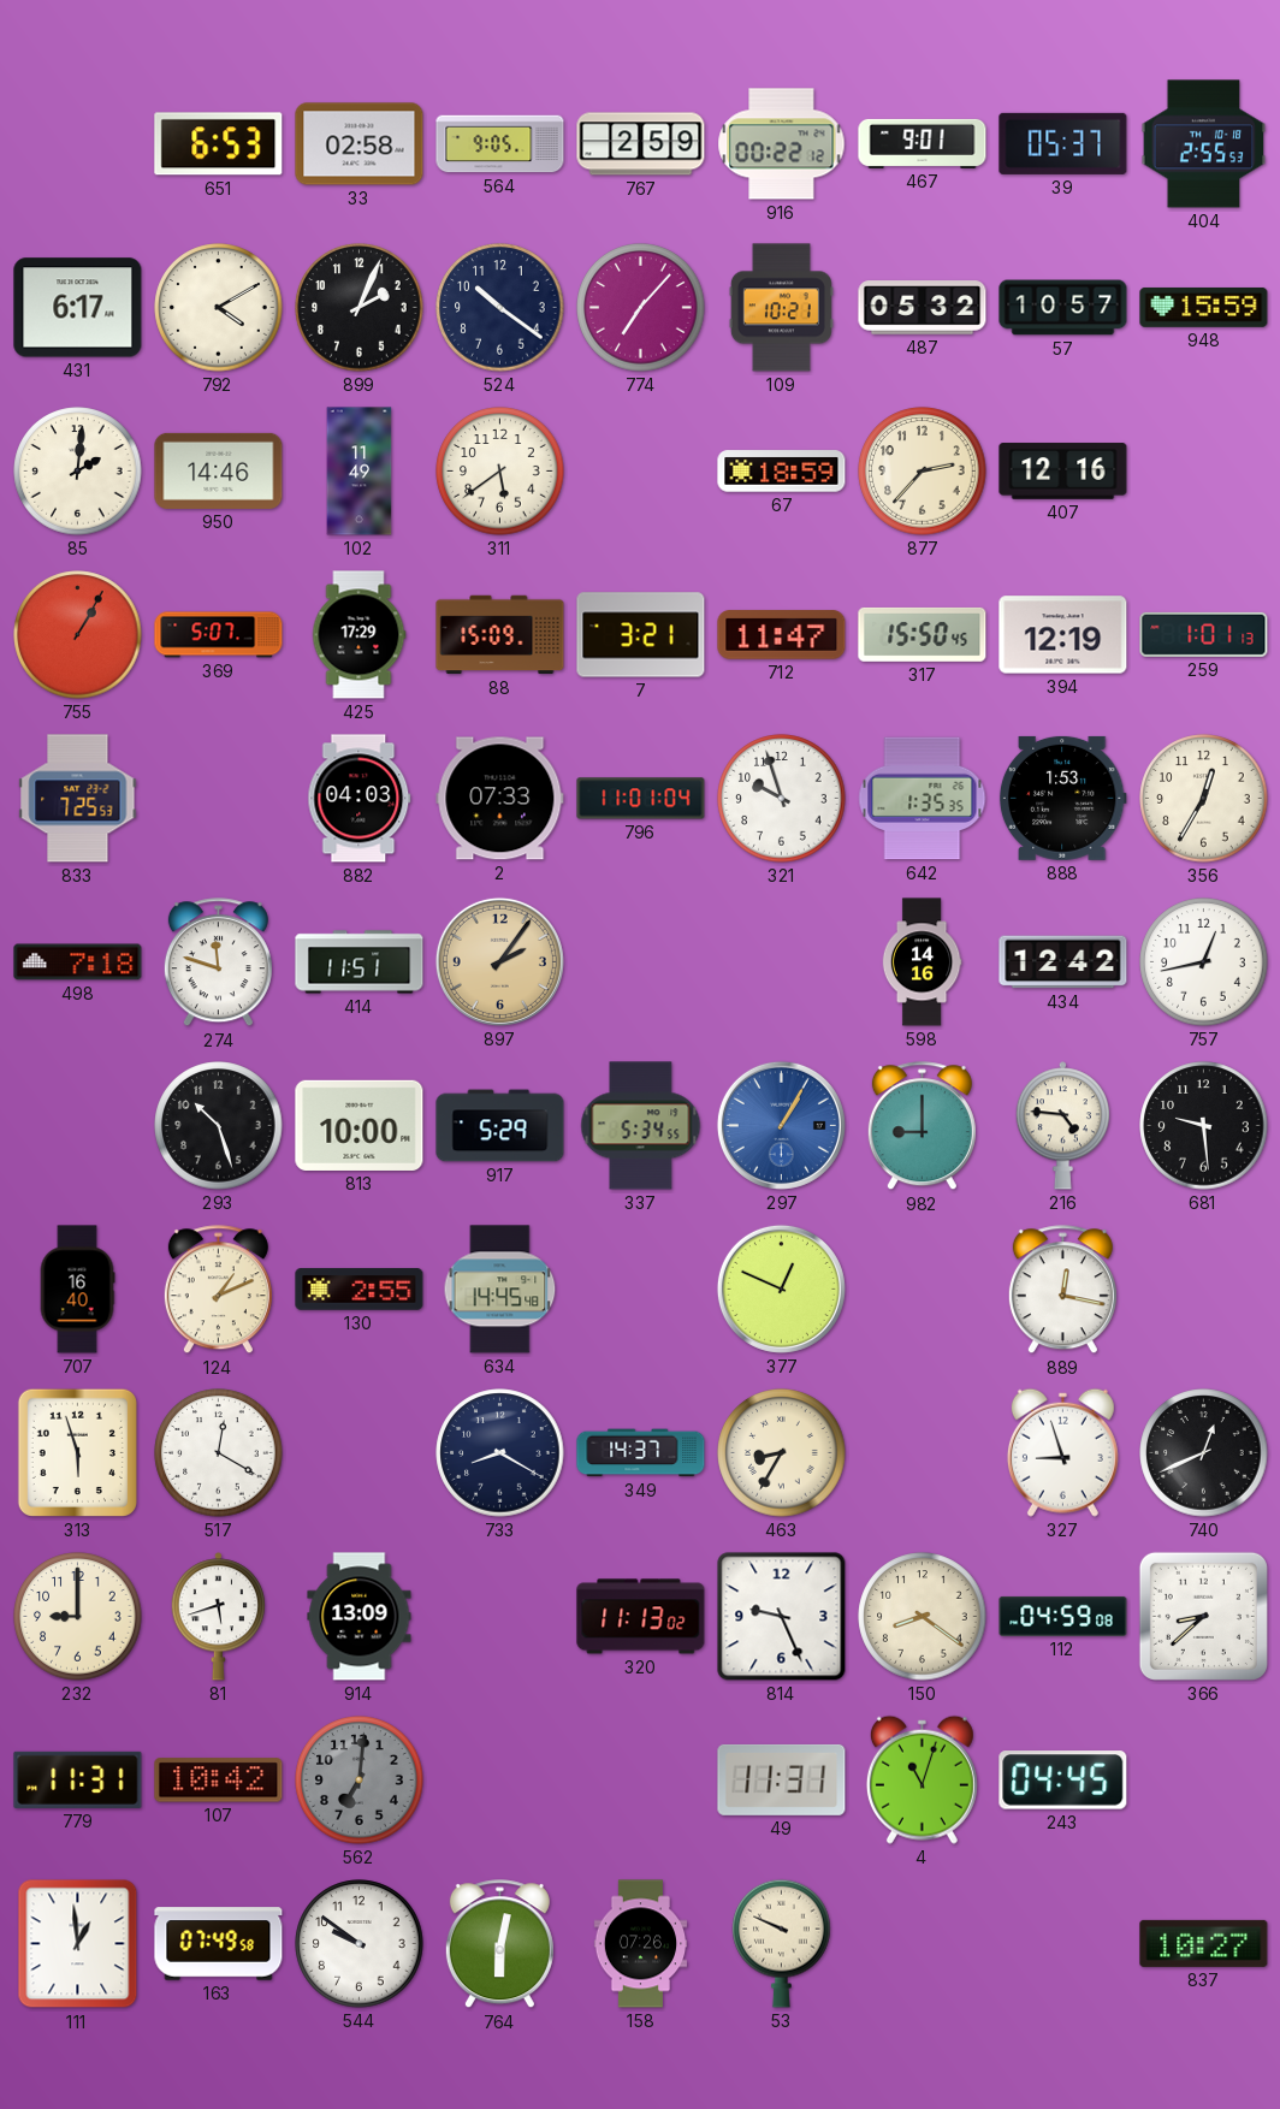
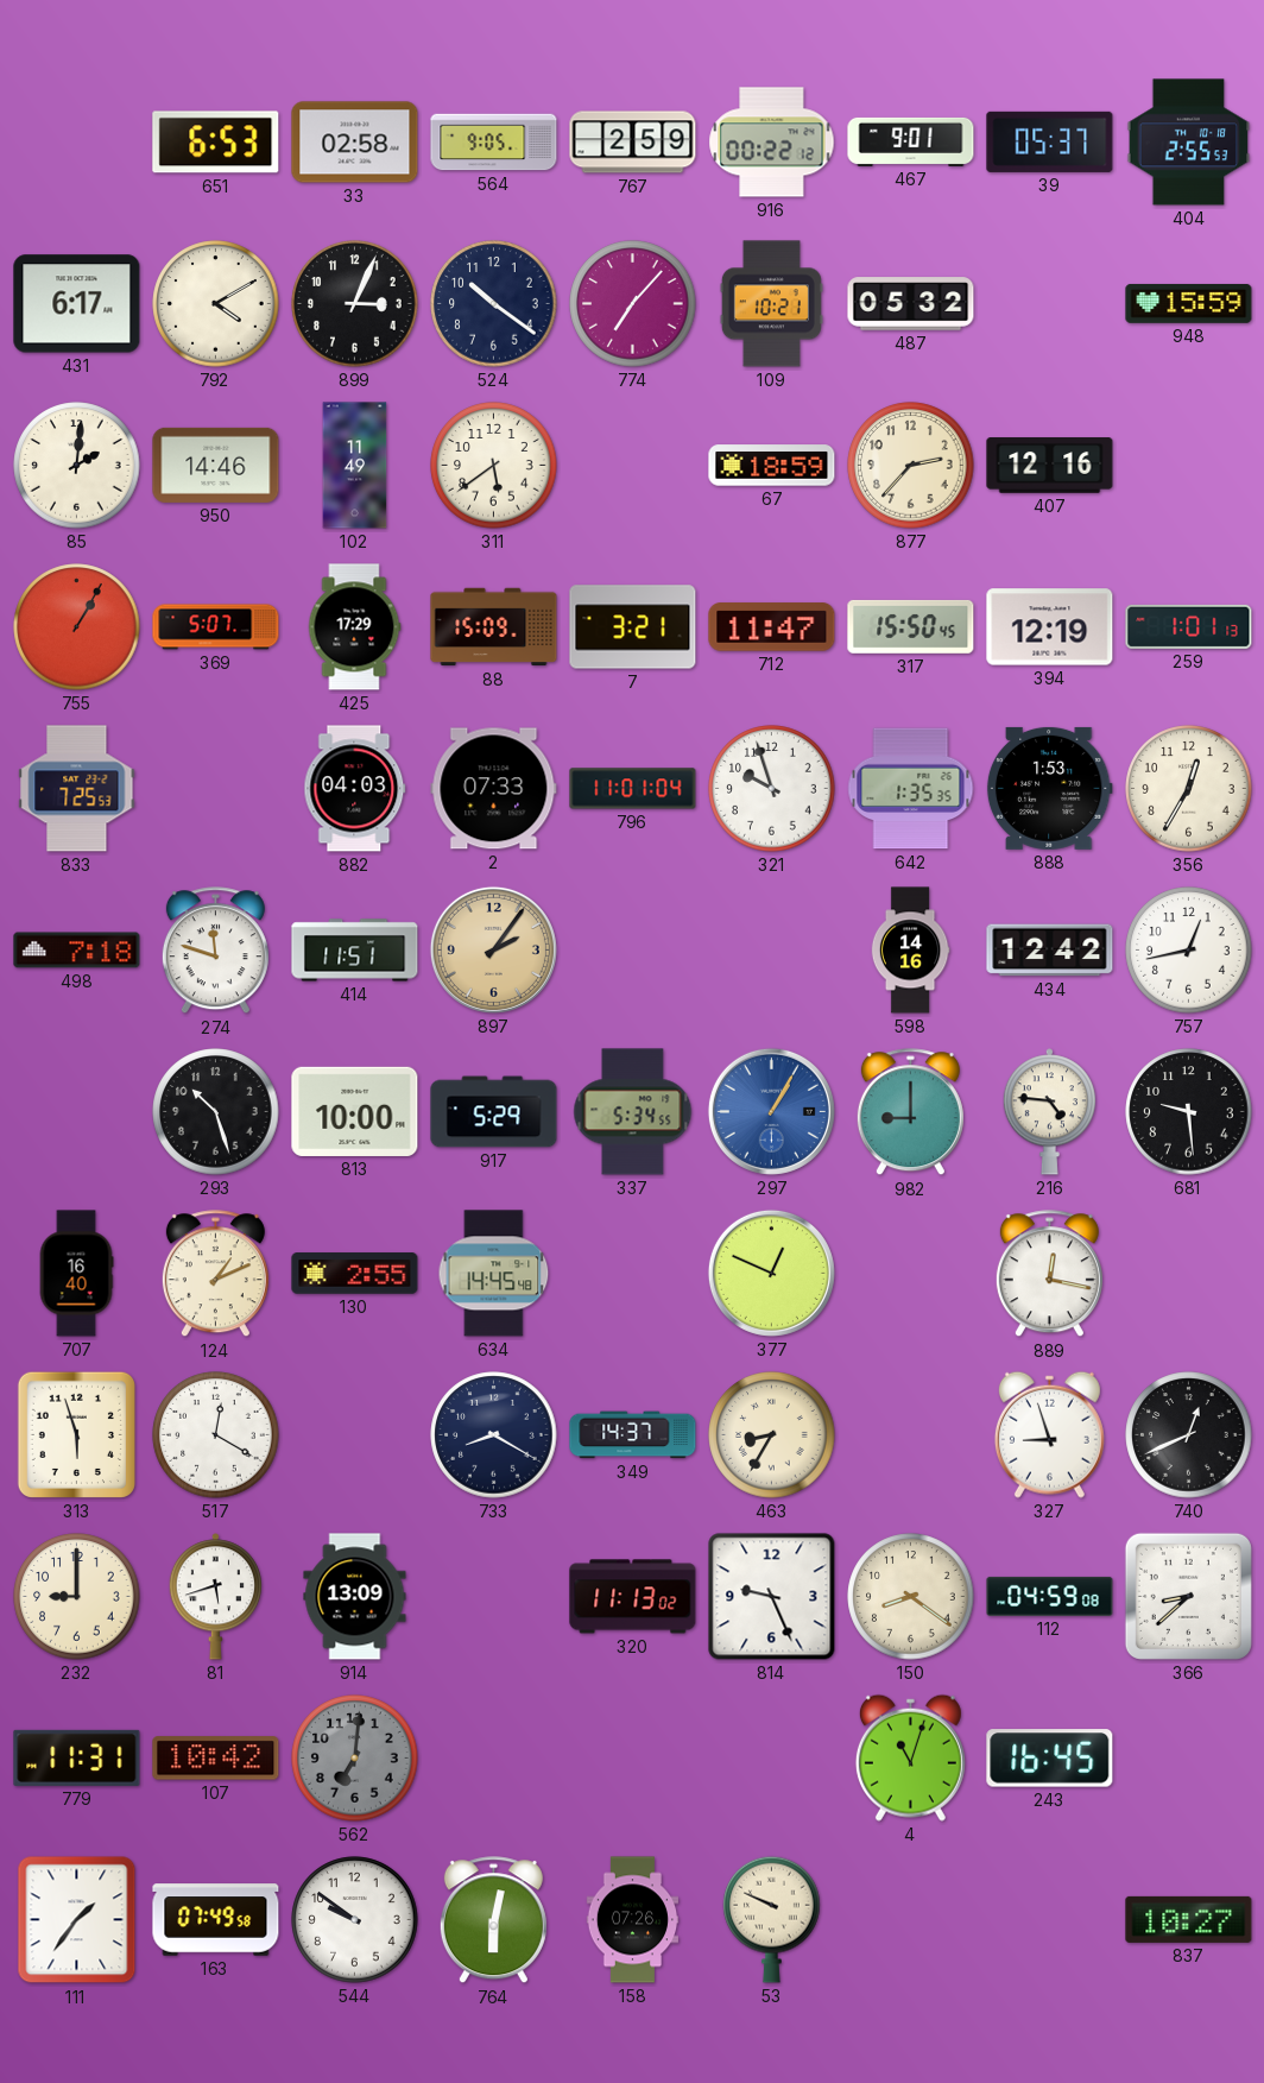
899: 2:04 -> 3:04 (355, 304)
57: 10:57 -> none (1063, 308)
49: 11:31 -> none (782, 1779)
243: 04:45 -> 16:45 (1050, 1759)
111: 12:59 -> 1:36 (77, 1920)
